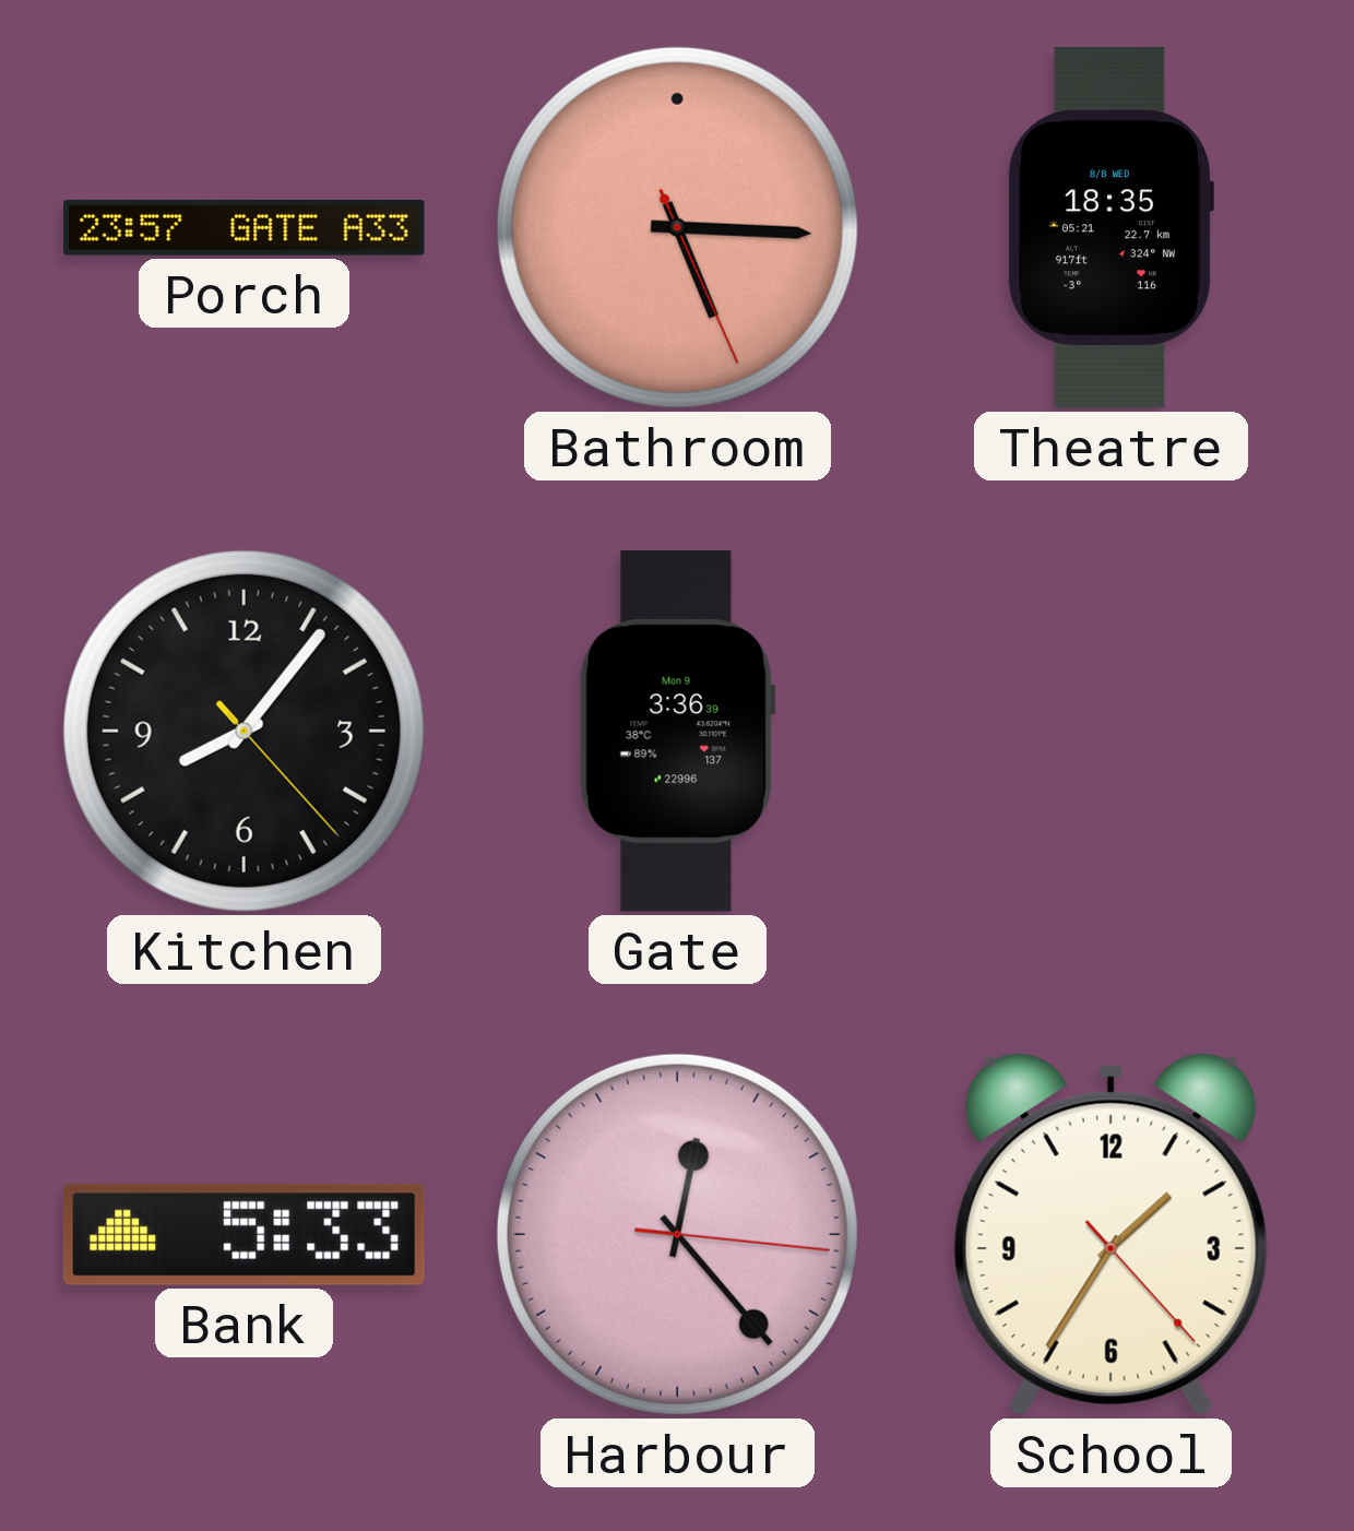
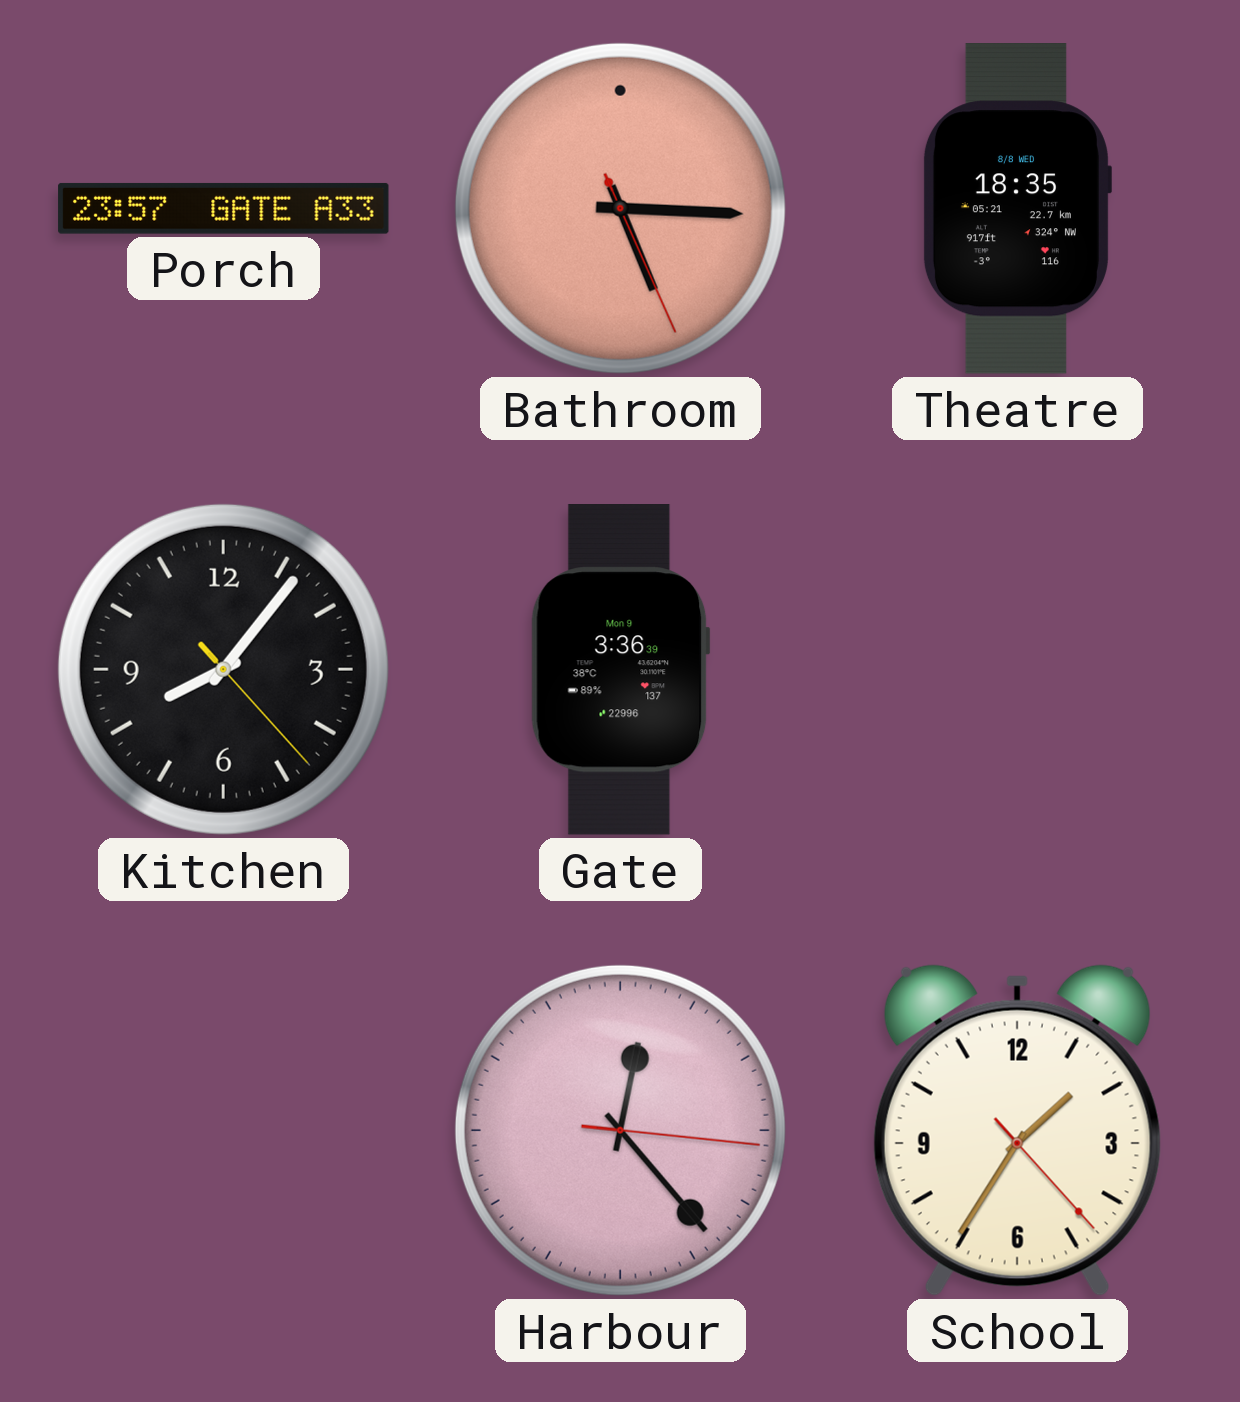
Bank: 5:33 -> none (244, 1234)
